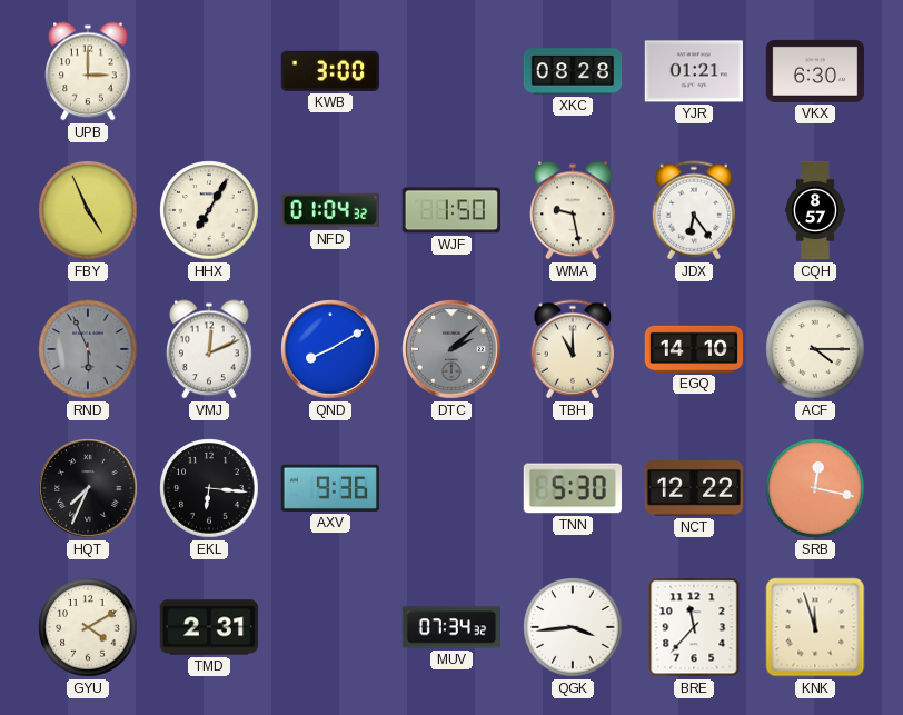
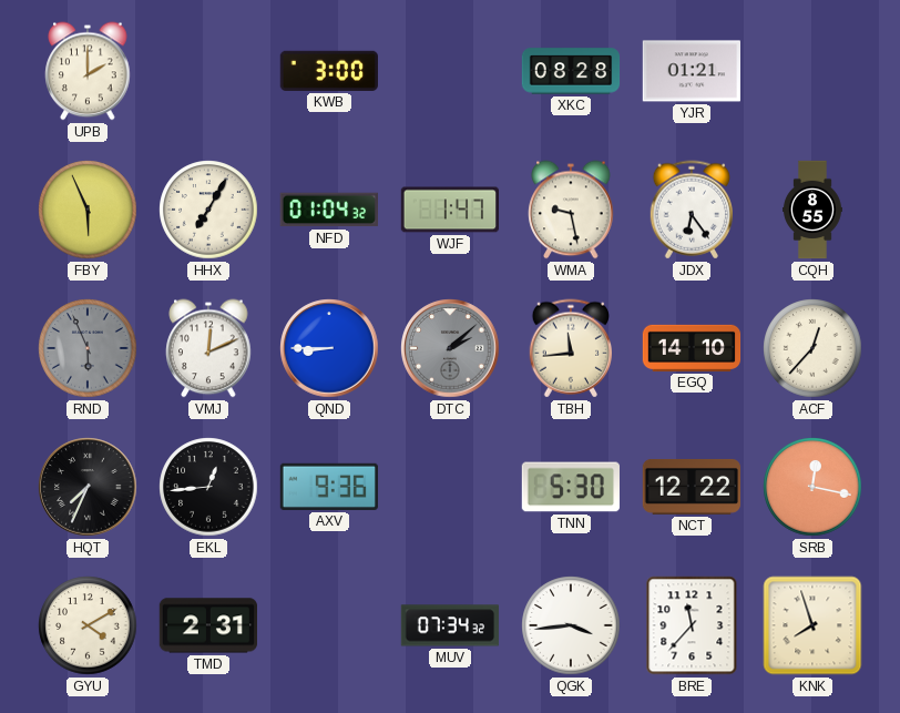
UPB: 3:00 -> 2:00 (88, 71)
VKX: 6:30 -> none (814, 71)
FBY: 4:56 -> 5:56 (88, 210)
WJF: 1:50 -> 1:47 (449, 210)
CQH: 8:57 -> 8:55 (812, 210)
QND: 8:10 -> 8:45 (329, 348)
TBH: 11:00 -> 11:44 (570, 348)
ACF: 4:15 -> 12:37 (812, 348)
EKL: 6:16 -> 12:44 (208, 487)
KNK: 11:57 -> 7:57 (812, 625)
